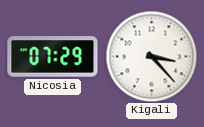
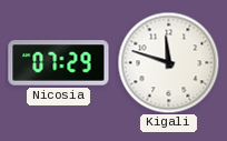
Kigali: 3:23 -> 11:48 (168, 62)
